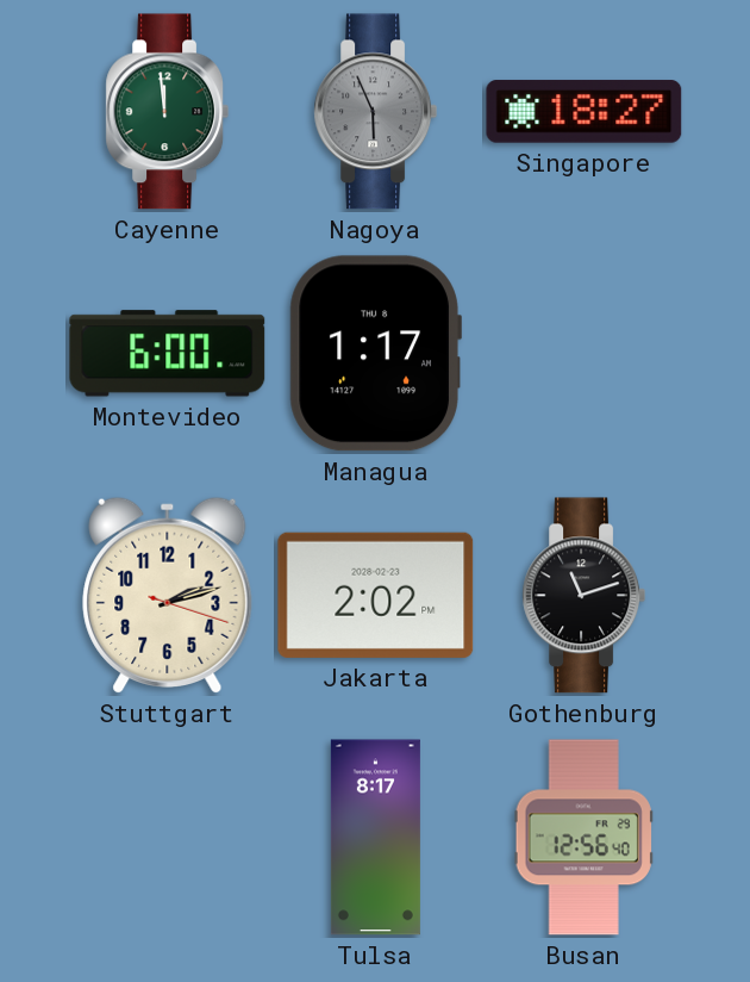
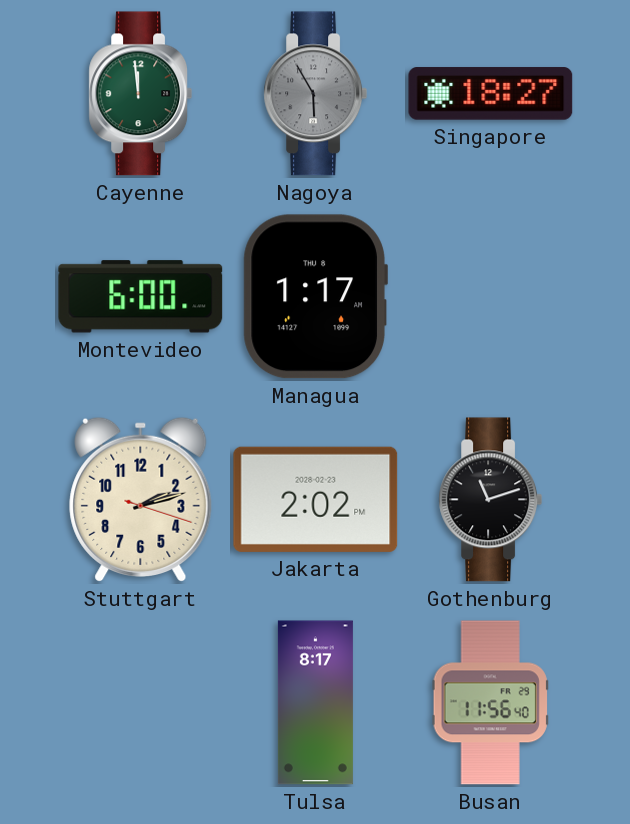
Nagoya: 5:56 -> 5:55 (316, 94)
Busan: 12:56 -> 11:56 (490, 703)
